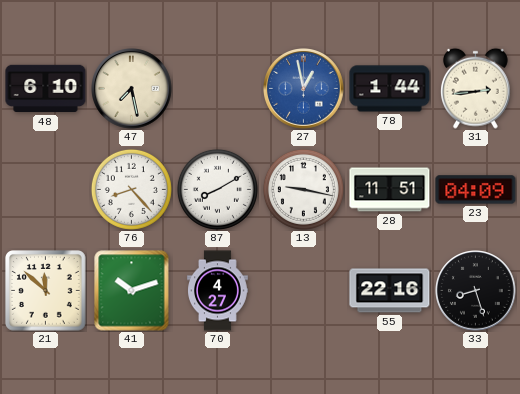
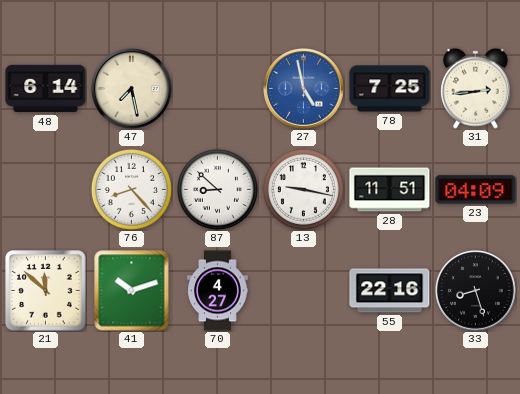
48: 6:10 -> 6:14 (46, 89)
27: 12:58 -> 4:58 (304, 89)
78: 1:44 -> 7:25 (390, 89)
87: 8:10 -> 8:52 (217, 189)
